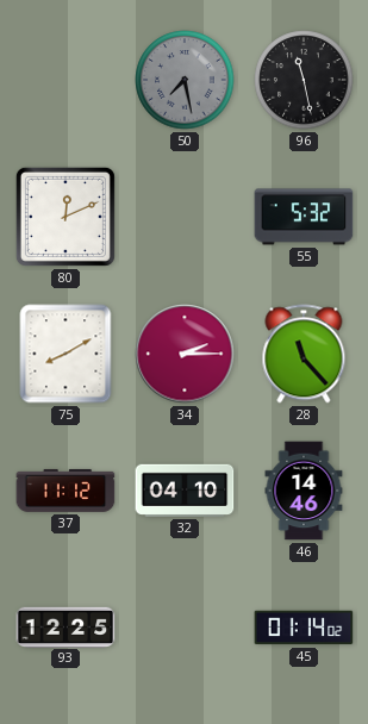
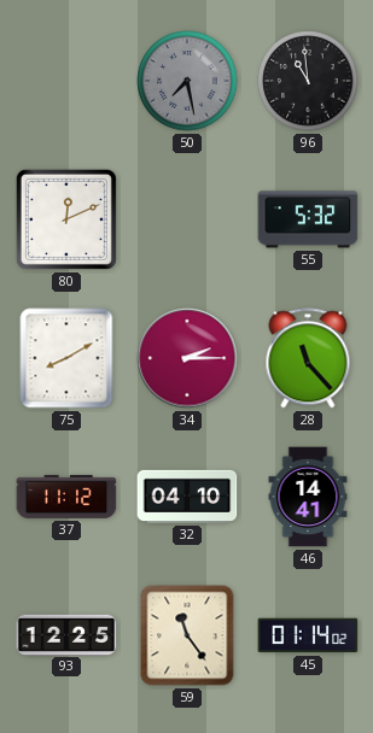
96: 11:28 -> 10:59 (308, 81)
46: 14:46 -> 14:41 (308, 497)
59: none -> 11:24 (187, 635)
